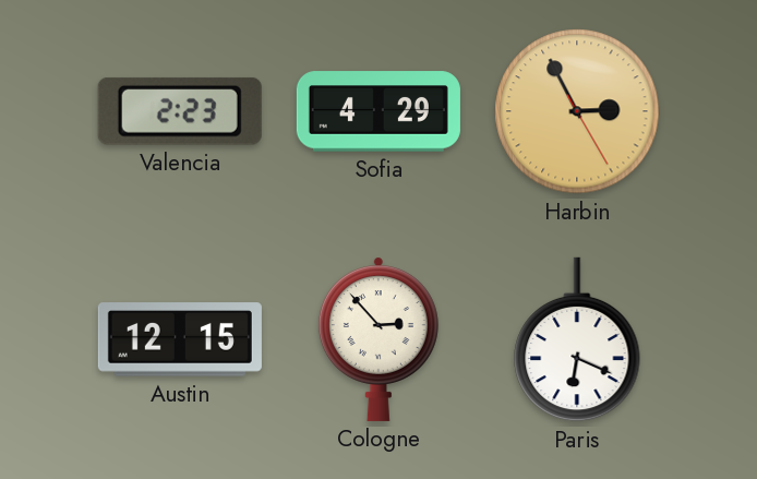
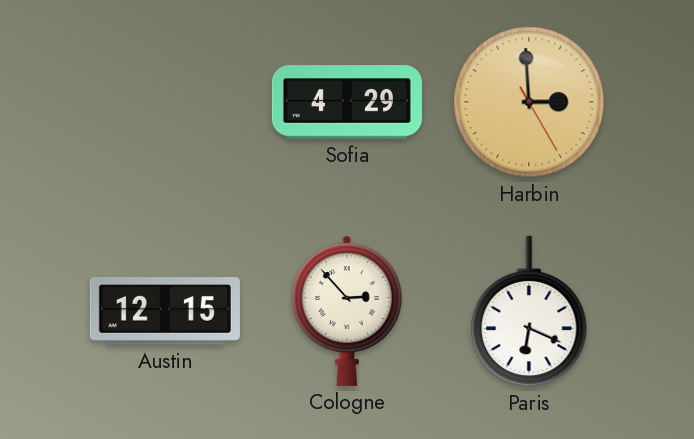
Valencia: 2:23 -> none (180, 111)
Harbin: 2:55 -> 2:59 (529, 102)
